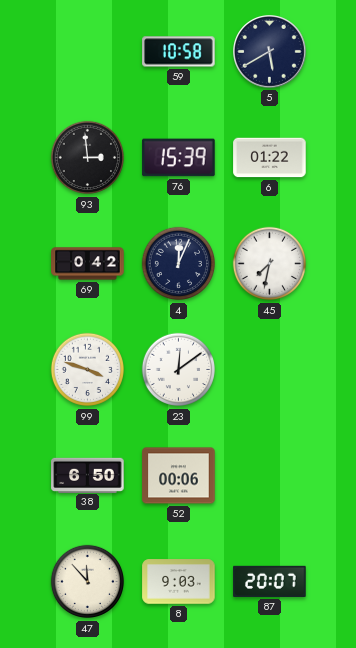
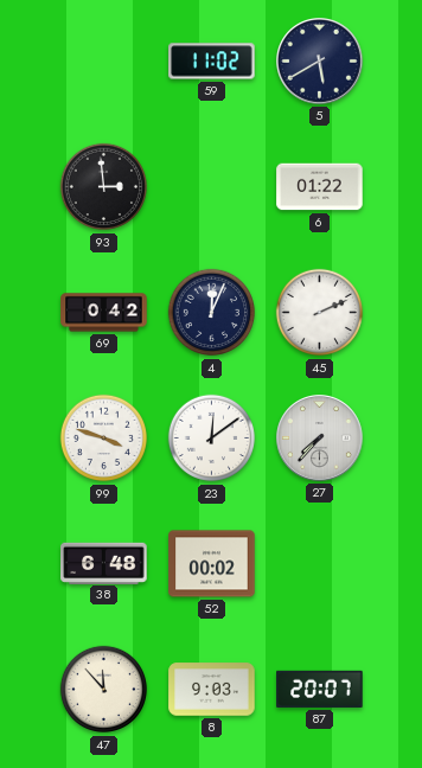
59: 10:58 -> 11:02 (212, 62)
76: 15:39 -> none (179, 158)
45: 7:32 -> 2:11 (320, 313)
27: none -> 7:37 (320, 439)
38: 6:50 -> 6:48 (104, 563)
52: 00:06 -> 00:02 (212, 564)
